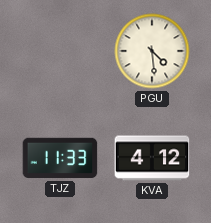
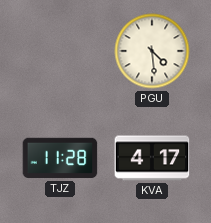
TJZ: 11:33 -> 11:28 (60, 158)
KVA: 4:12 -> 4:17 (152, 158)
